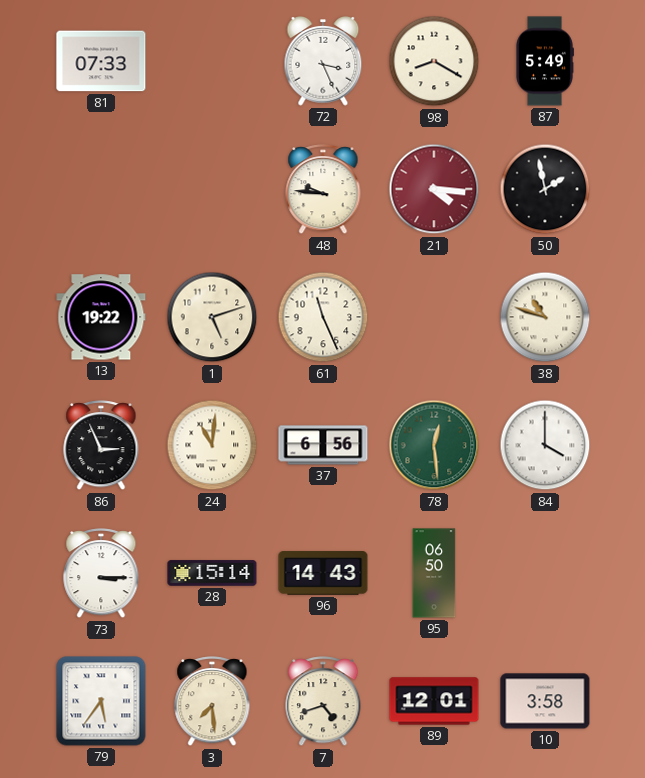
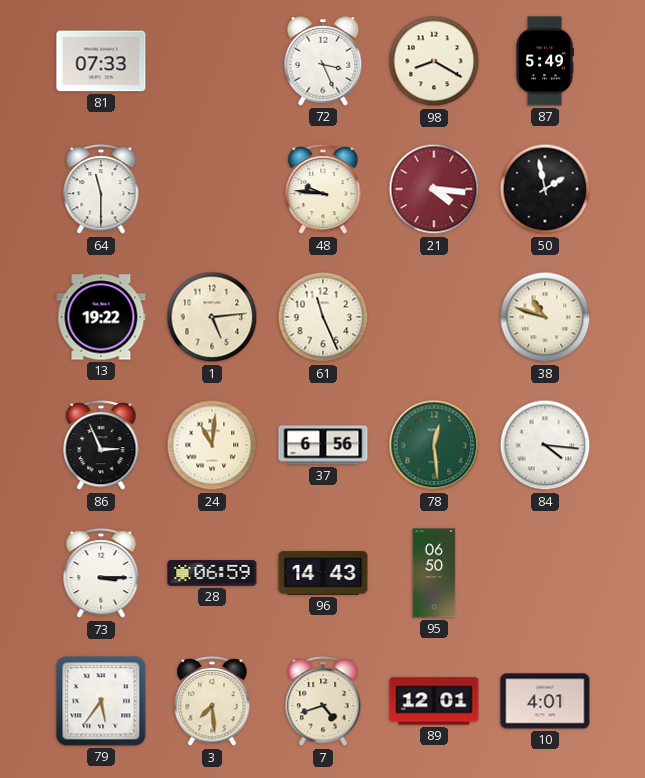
64: none -> 11:30 (101, 190)
1: 5:12 -> 5:14 (212, 317)
84: 4:00 -> 4:16 (545, 445)
28: 15:14 -> 06:59 (212, 573)
10: 3:58 -> 4:01 (545, 701)
